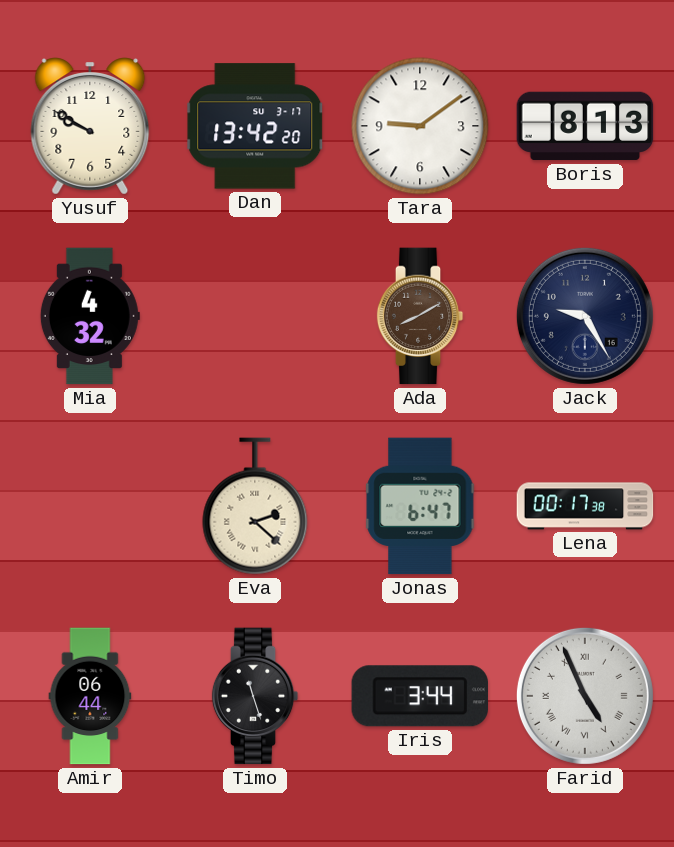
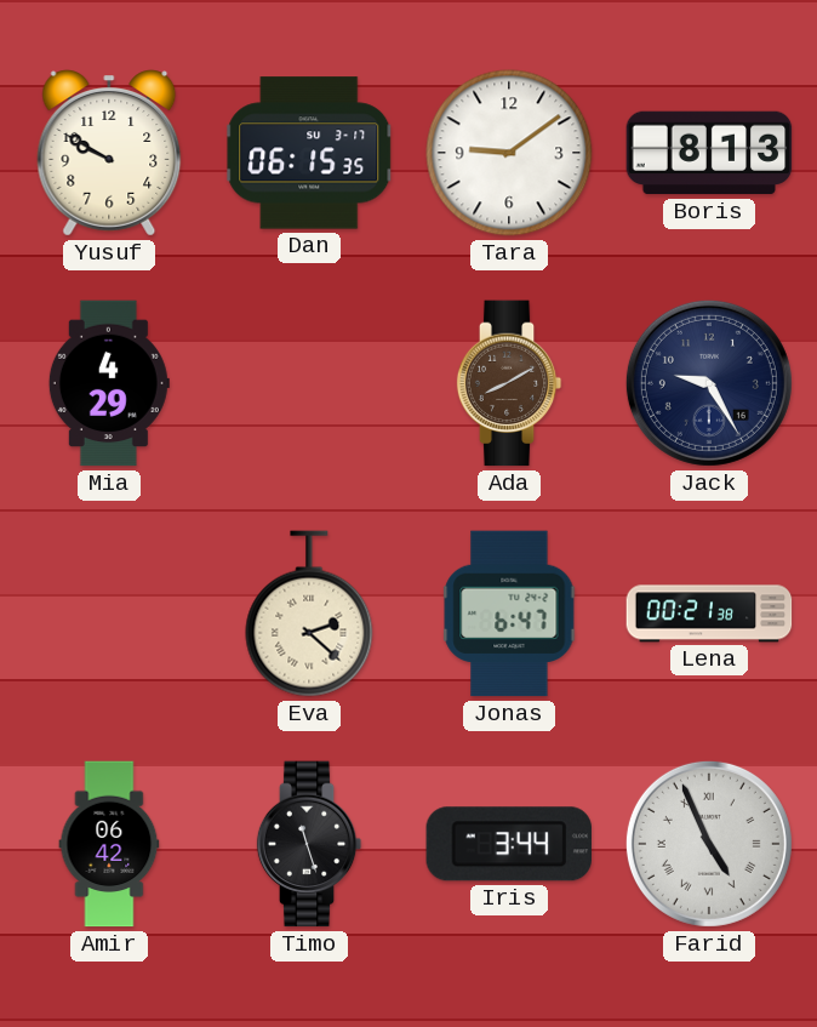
Dan: 13:42 -> 06:15 (309, 153)
Mia: 4:32 -> 4:29 (109, 383)
Lena: 00:17 -> 00:21 (709, 614)
Amir: 06:44 -> 06:42 (109, 844)
